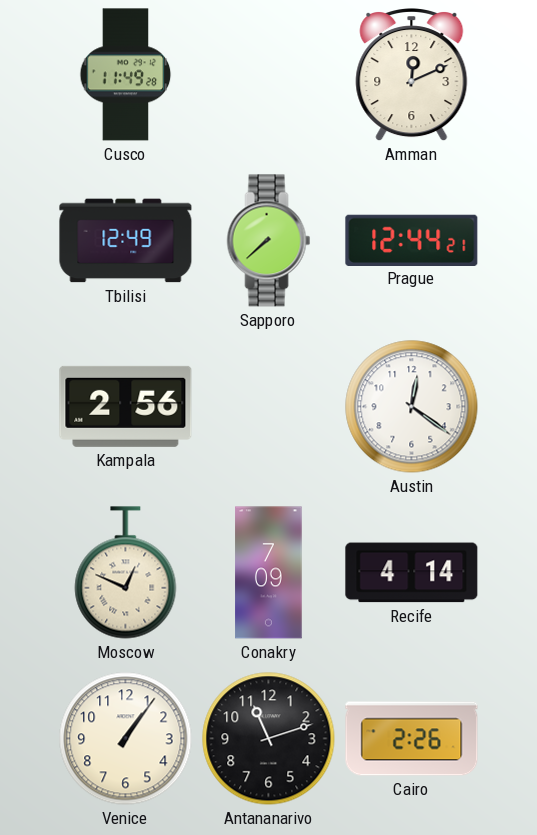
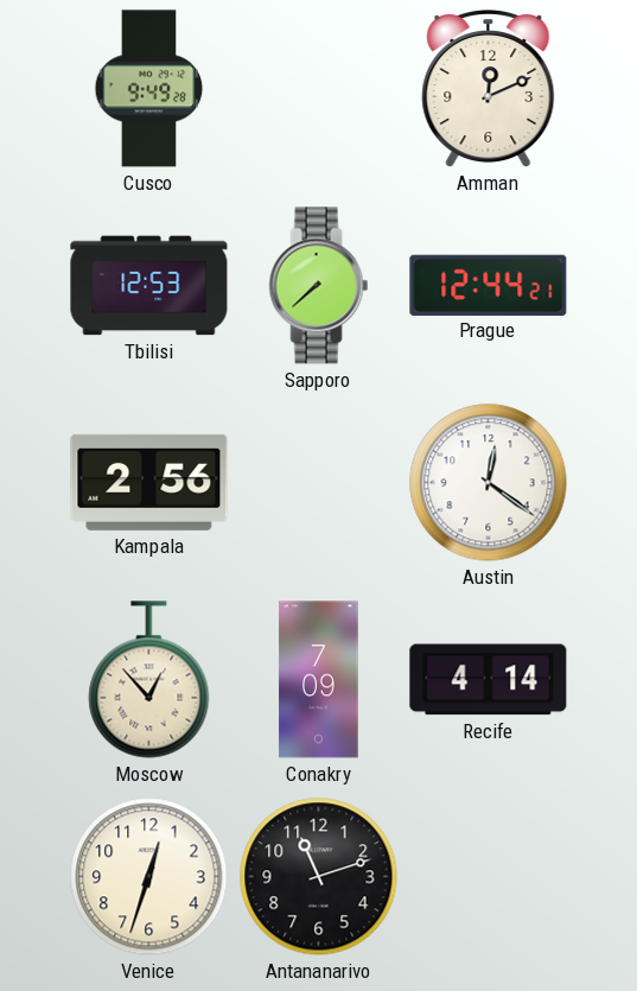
Cusco: 11:49 -> 9:49 (149, 89)
Tbilisi: 12:49 -> 12:53 (149, 286)
Moscow: 12:49 -> 12:53 (149, 680)
Venice: 1:06 -> 12:33 (149, 877)
Cairo: 2:26 -> none (412, 739)
